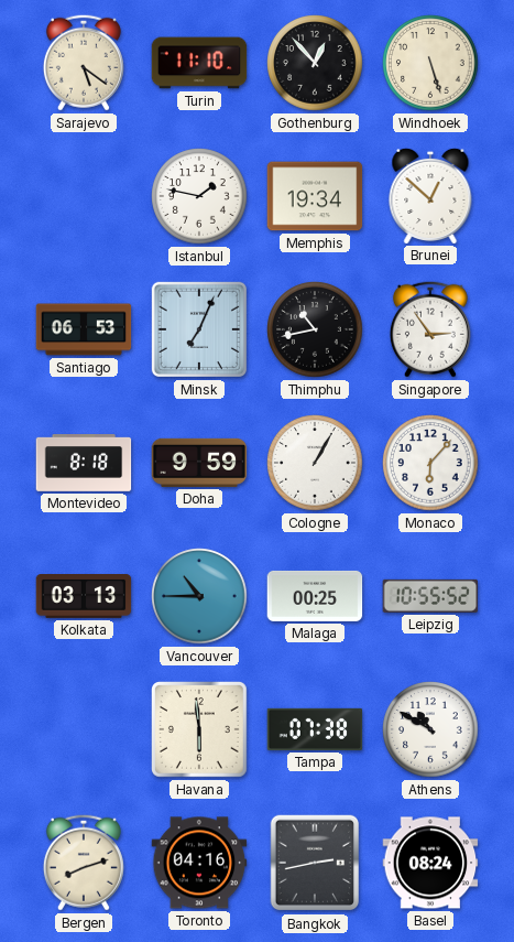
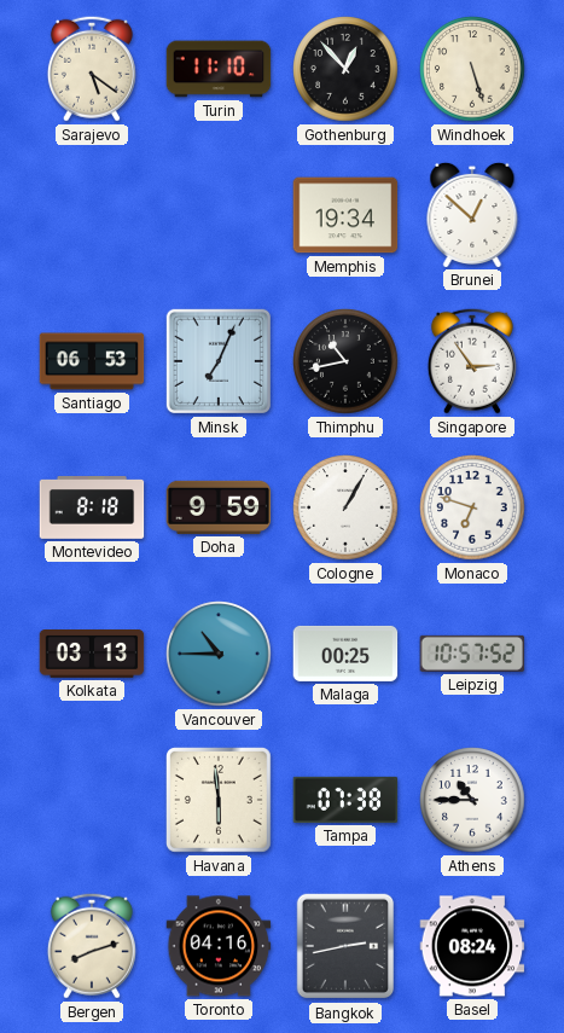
Istanbul: 1:47 -> none (199, 196)
Monaco: 6:07 -> 6:48 (472, 507)
Leipzig: 10:55 -> 10:57 (472, 654)
Athens: 10:50 -> 10:45 (472, 800)
